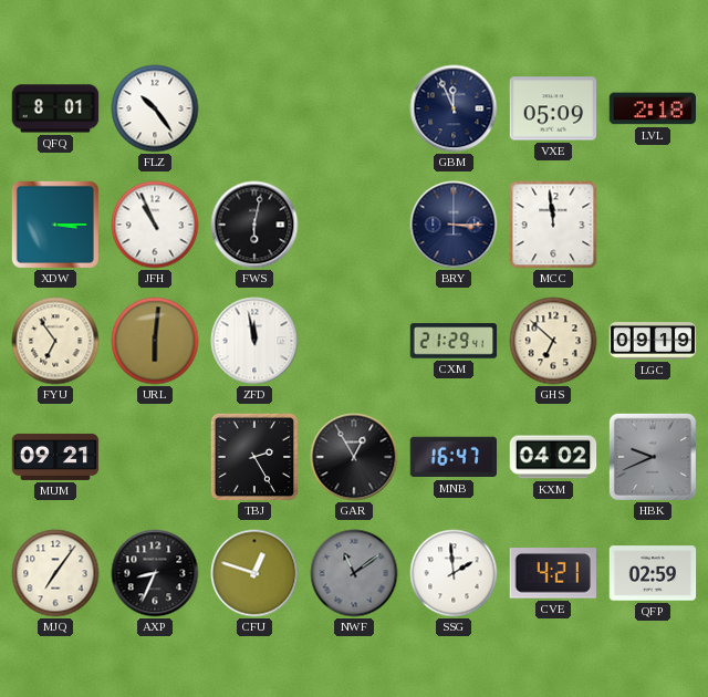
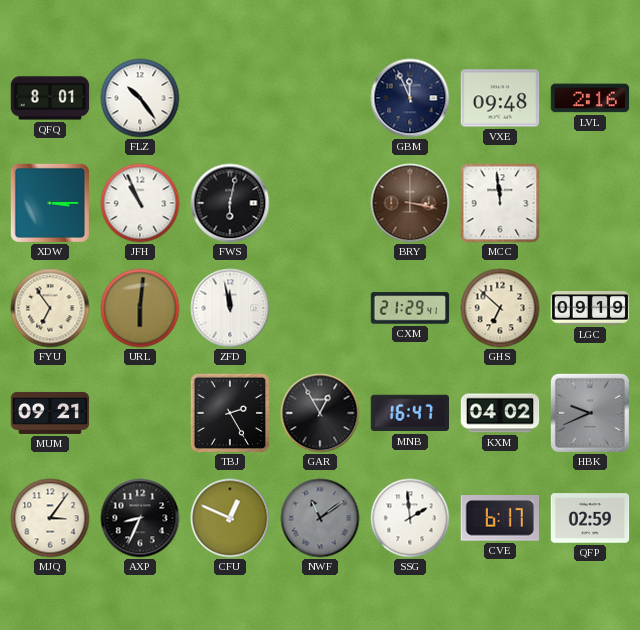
VXE: 05:09 -> 09:48 (500, 98)
LVL: 2:18 -> 2:16 (590, 98)
BRY: 3:15 -> 3:17 (410, 203)
BRY dial: navy -> brown (410, 203)
MJQ: 7:06 -> 3:06 (50, 518)
CFU: 12:48 -> 12:49 (230, 518)
CVE: 4:21 -> 6:17 (499, 519)
